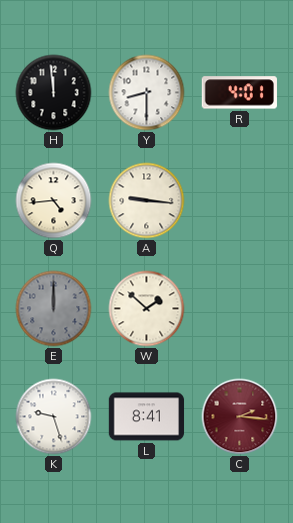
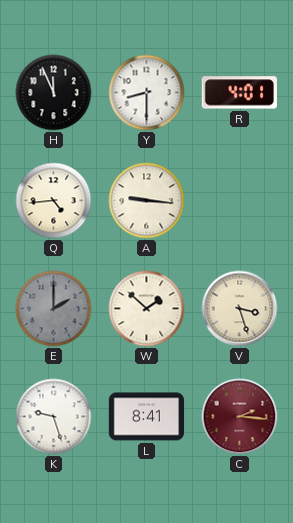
H: 11:59 -> 11:56 (54, 93)
E: 12:00 -> 2:00 (54, 309)
V: none -> 3:27 (240, 309)
